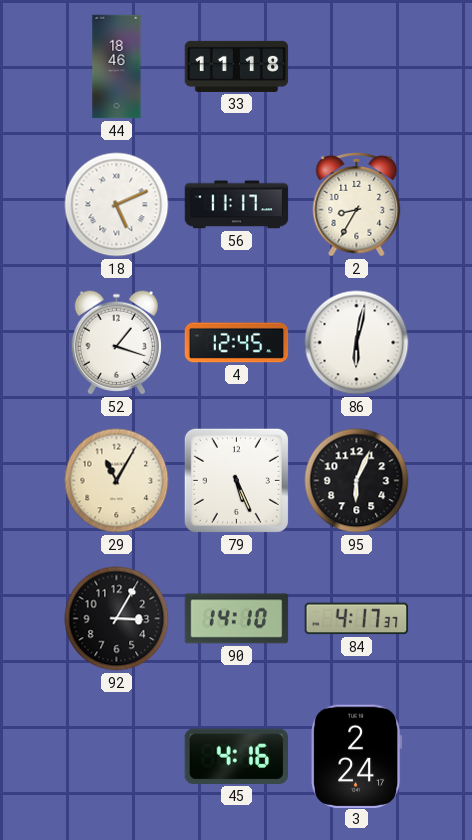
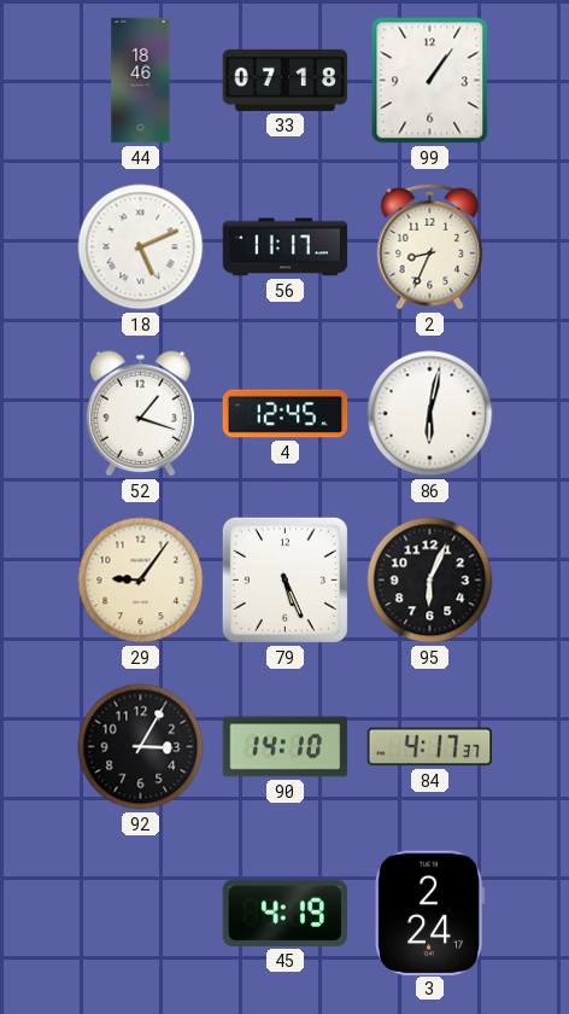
33: 11:18 -> 07:18 (286, 80)
99: none -> 1:06 (430, 81)
2: 8:35 -> 8:34 (430, 246)
29: 11:05 -> 9:06 (141, 581)
45: 4:16 -> 4:19 (284, 913)
